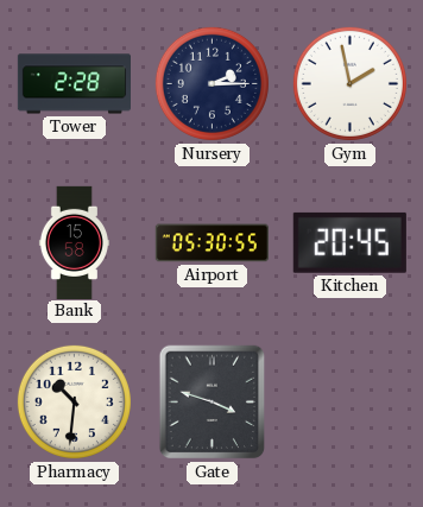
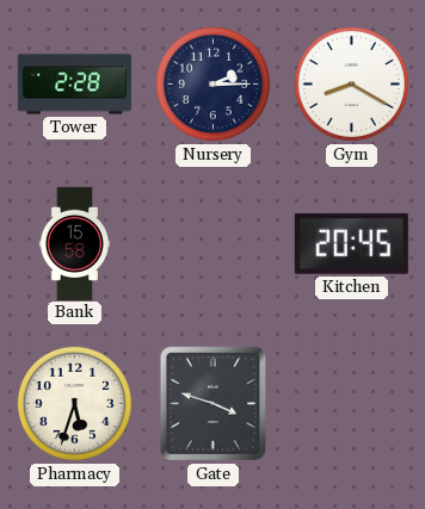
Gym: 1:58 -> 8:20 (351, 83)
Airport: 05:30 -> none (211, 243)
Pharmacy: 10:31 -> 5:33 (74, 403)
